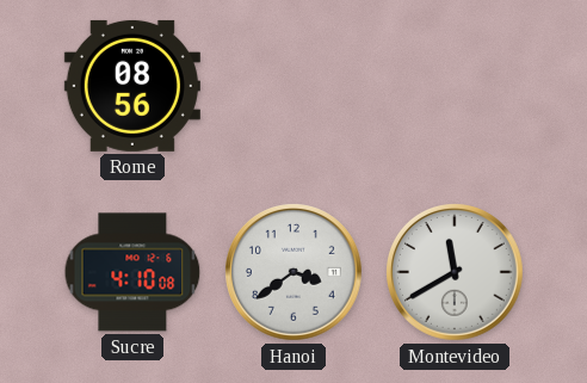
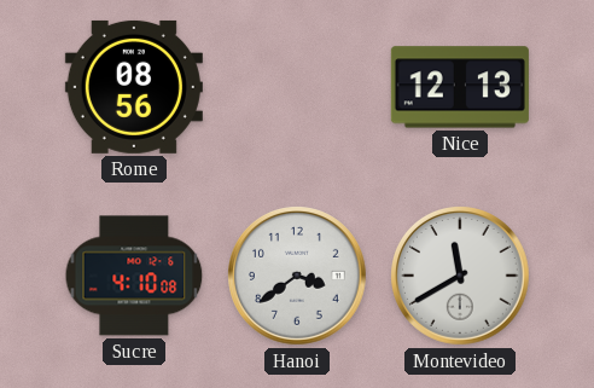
Nice: none -> 12:13 (460, 87)
